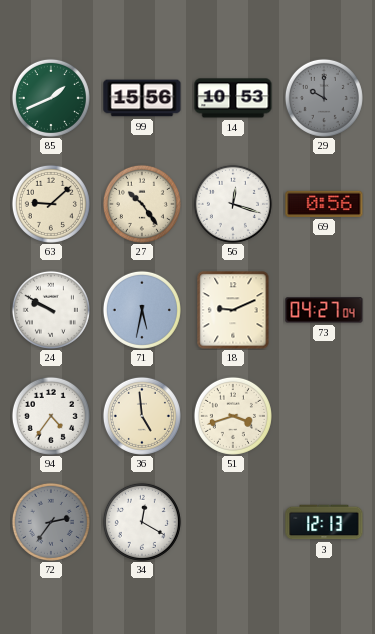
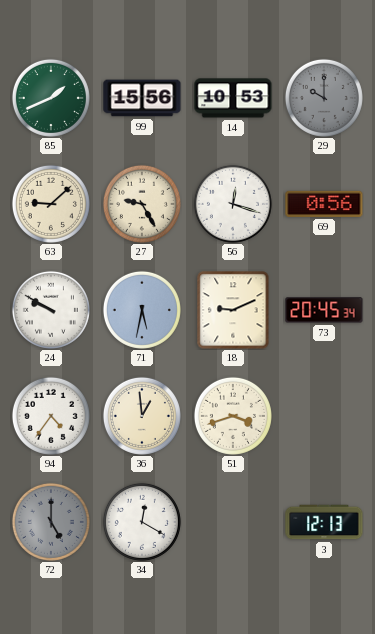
27: 10:24 -> 9:25 (142, 204)
73: 04:27 -> 20:45 (324, 310)
36: 4:59 -> 12:59 (142, 416)
72: 2:36 -> 5:00 (51, 522)
